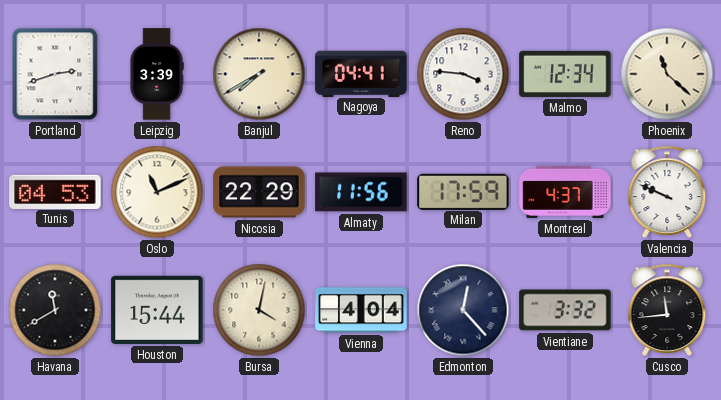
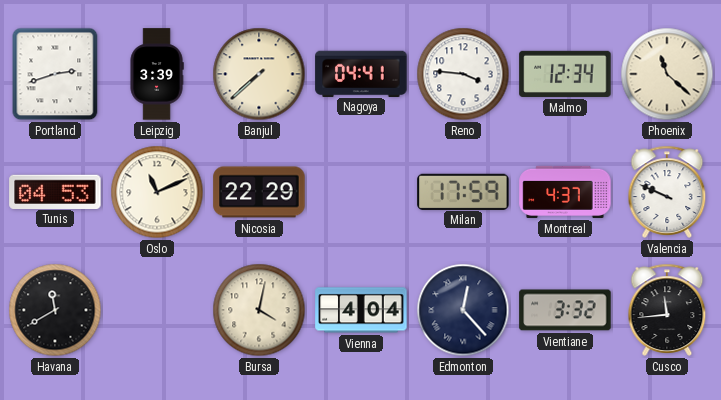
Banjul: 7:40 -> 7:38 (259, 74)
Almaty: 11:56 -> none (361, 192)
Houston: 15:44 -> none (157, 310)
